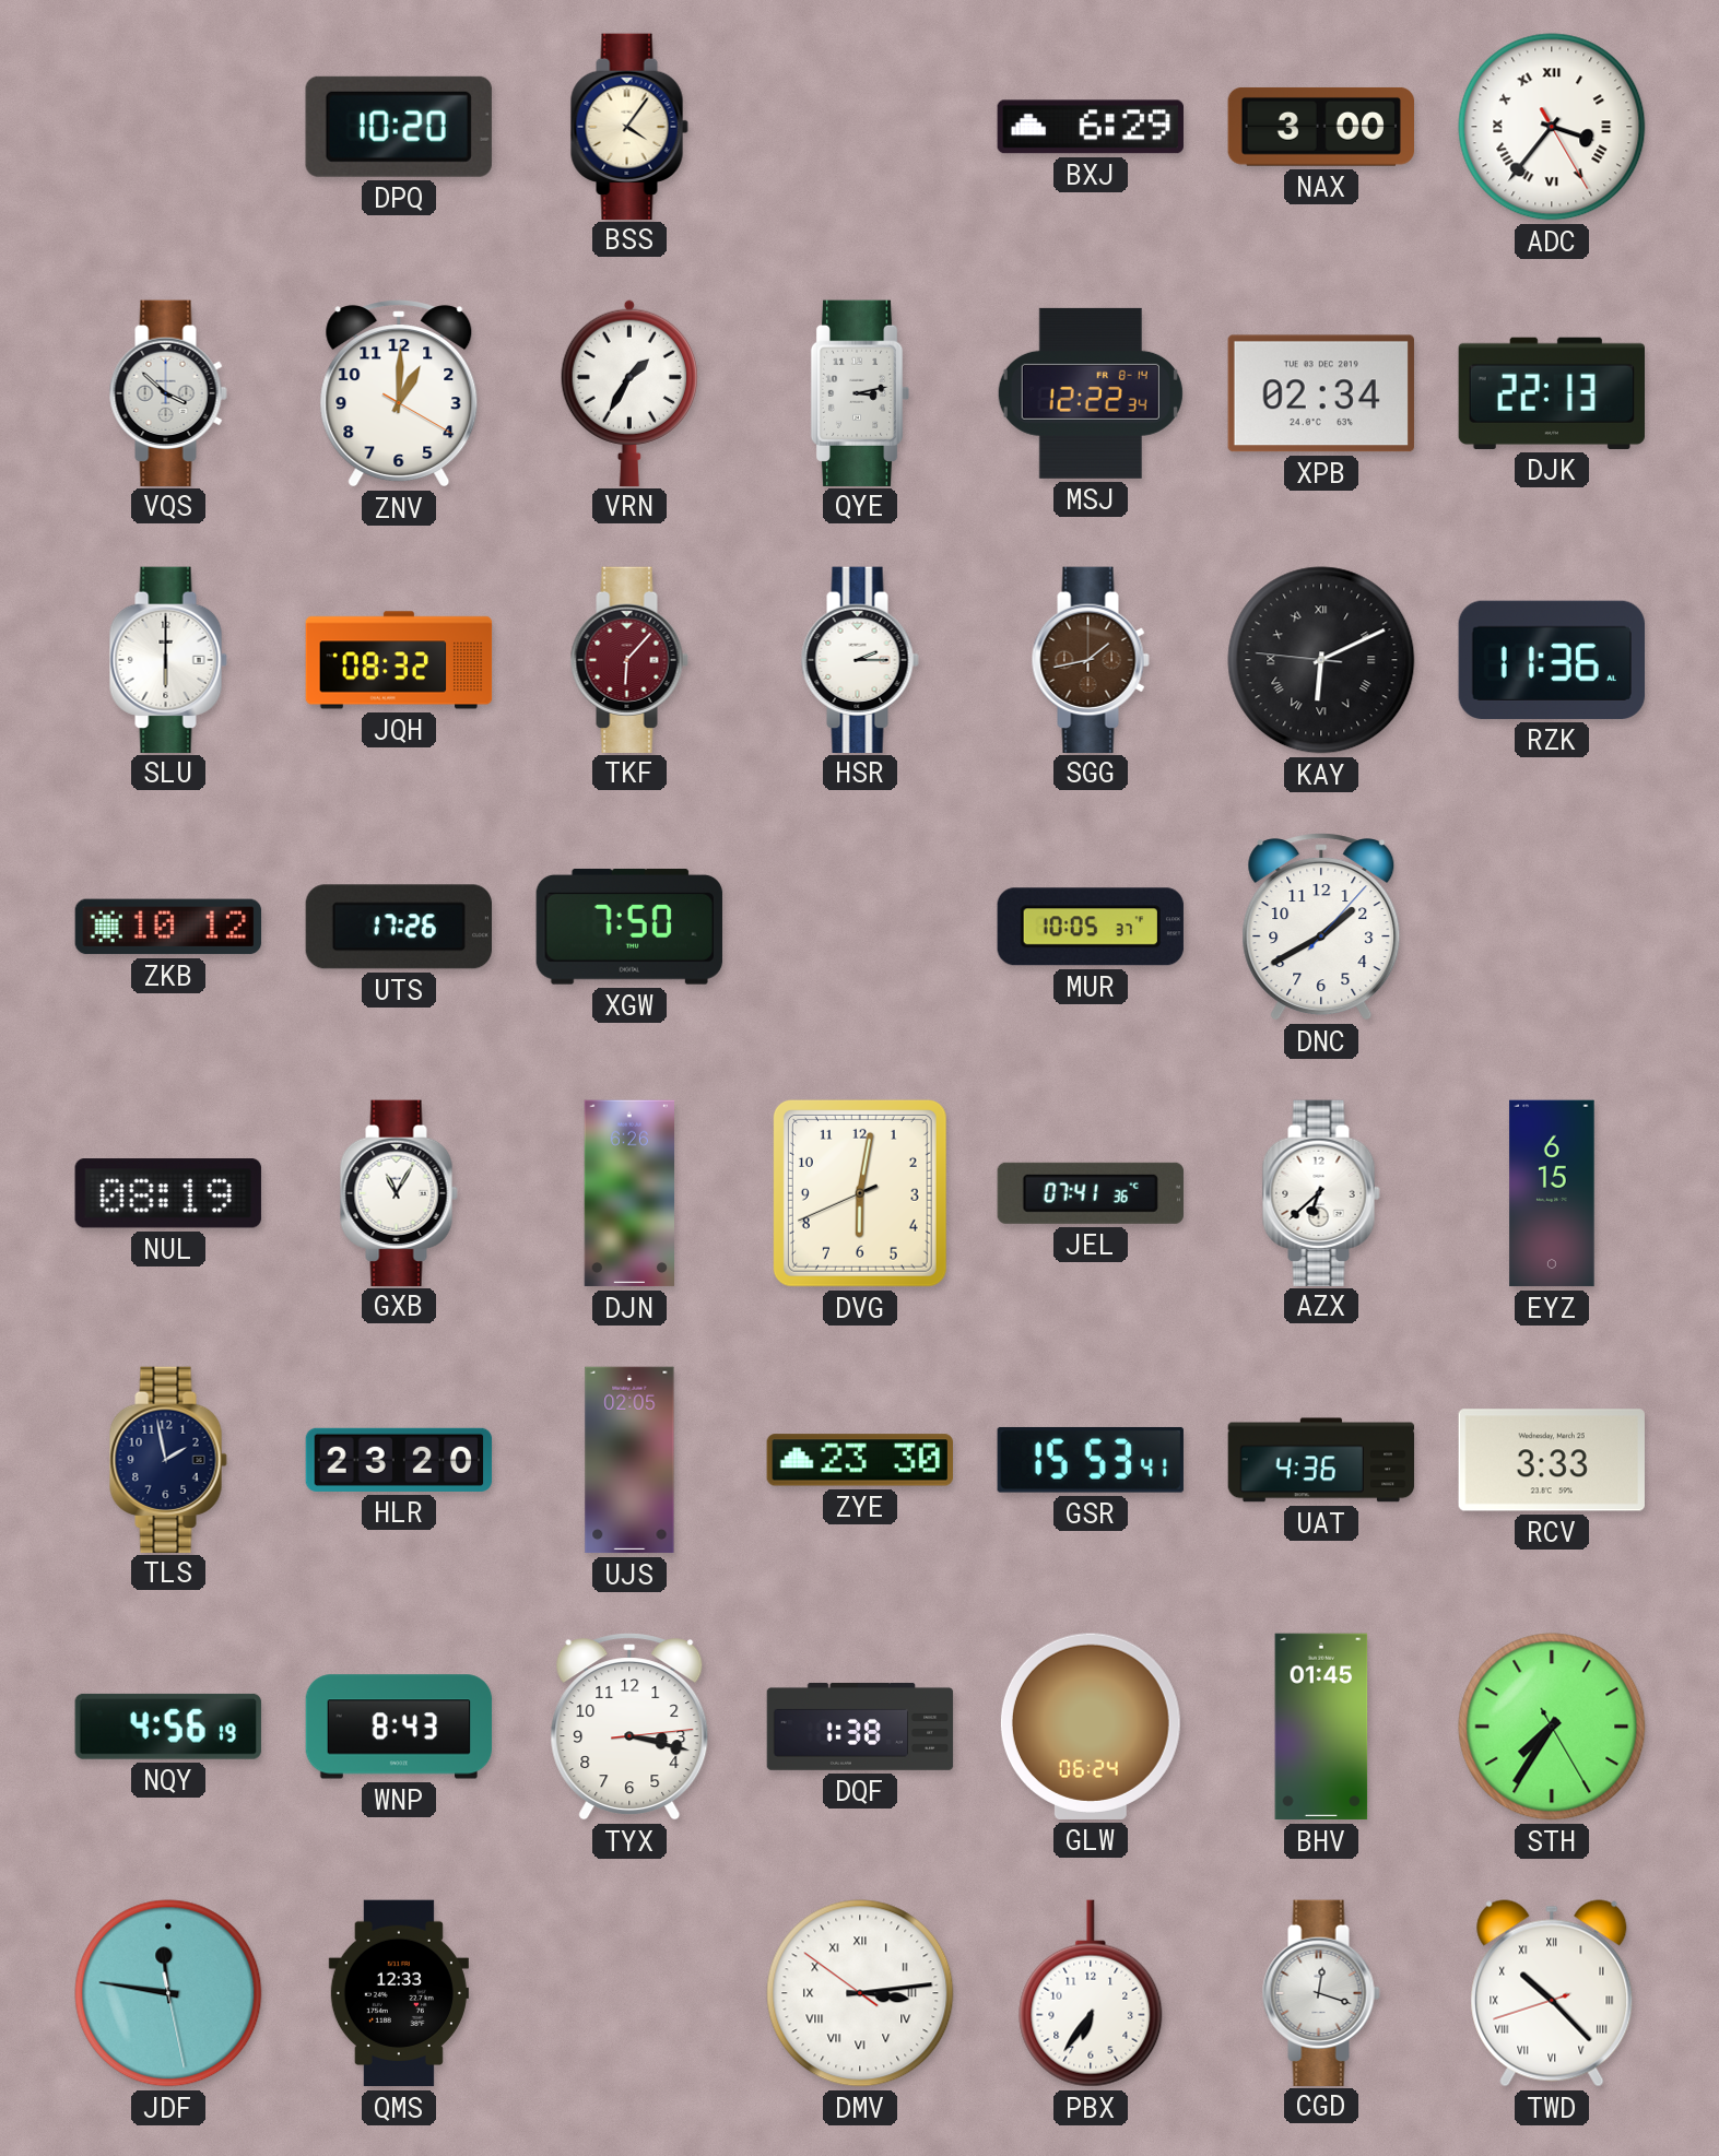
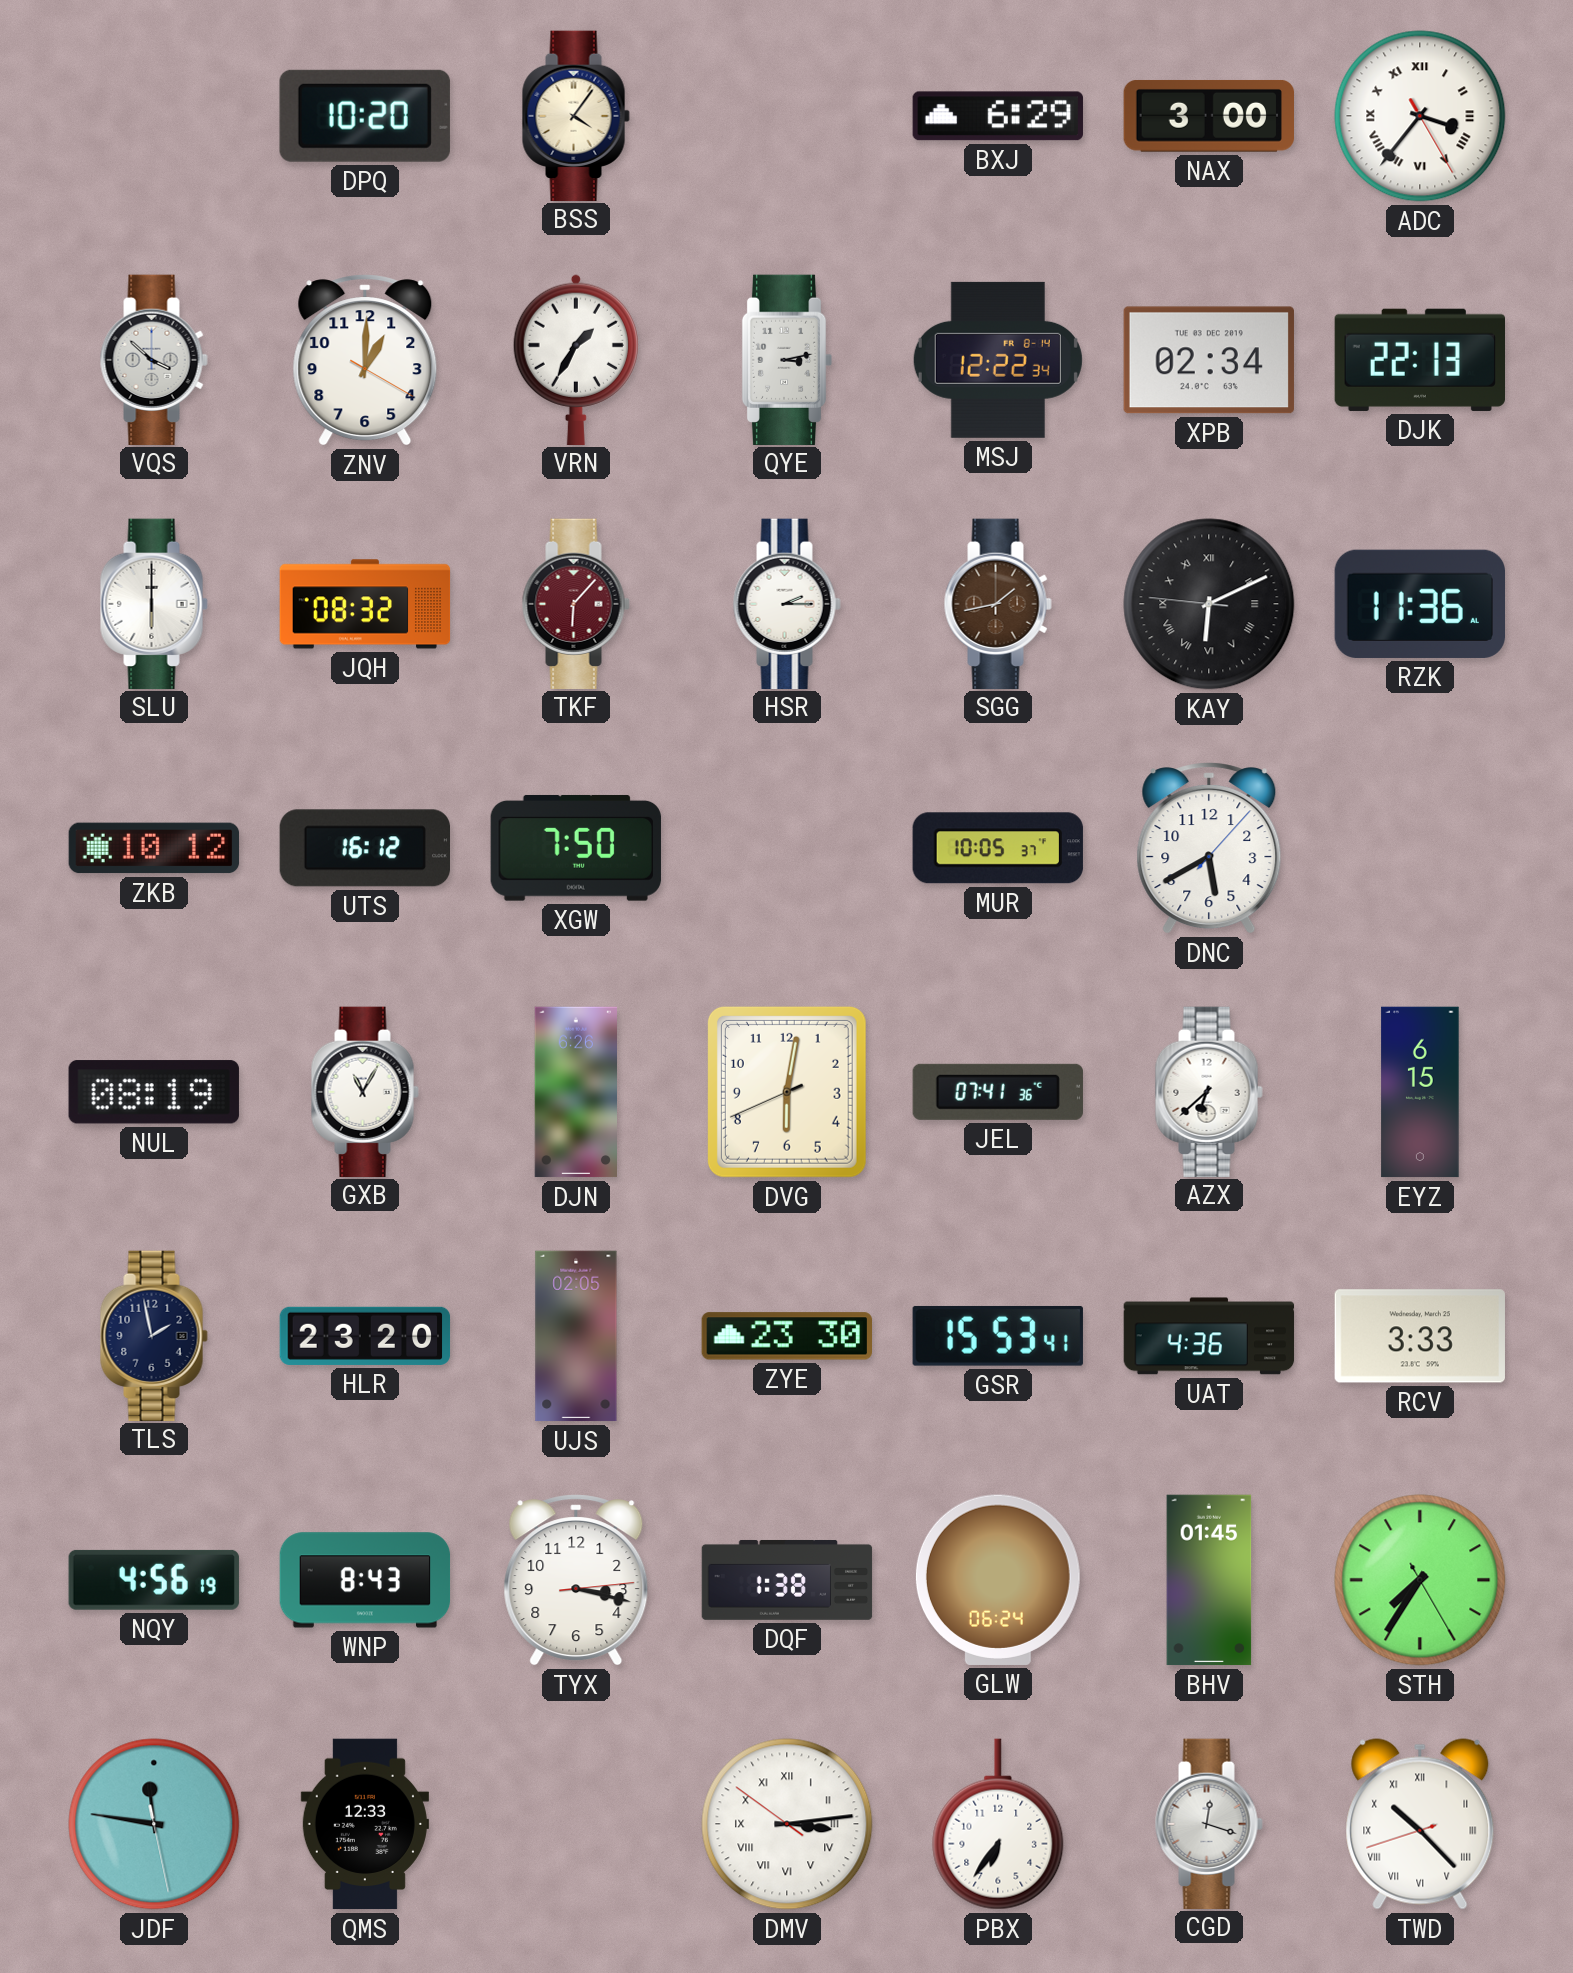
UTS: 17:26 -> 16:12 (364, 848)
DNC: 1:40 -> 5:40 (1209, 848)
